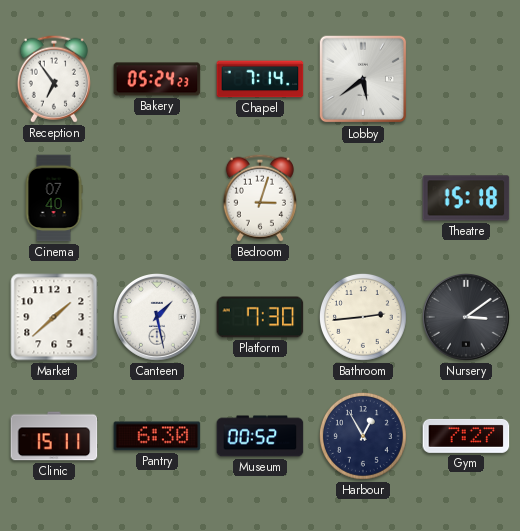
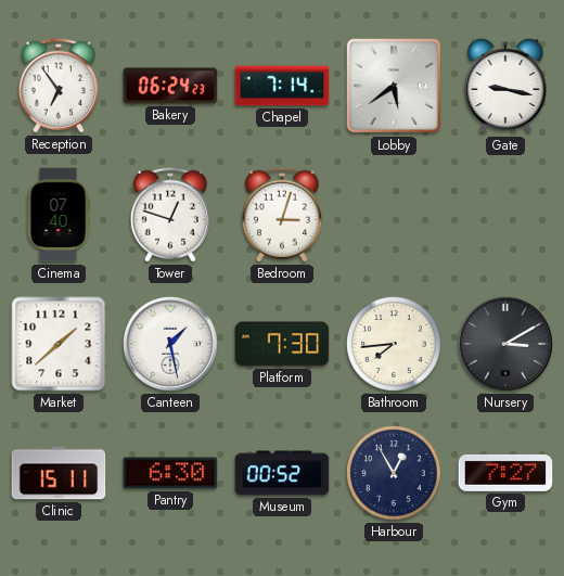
Bakery: 05:24 -> 06:24 (170, 86)
Gate: none -> 9:17 (505, 86)
Tower: none -> 12:48 (170, 215)
Theatre: 15:18 -> none (466, 198)
Bathroom: 2:44 -> 7:44 (394, 344)
Nursery: 3:09 -> 3:10 (507, 345)
